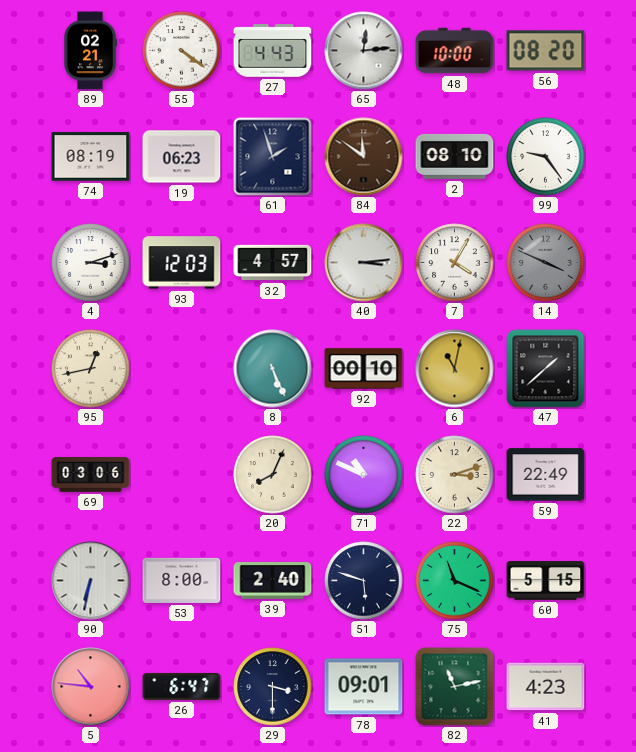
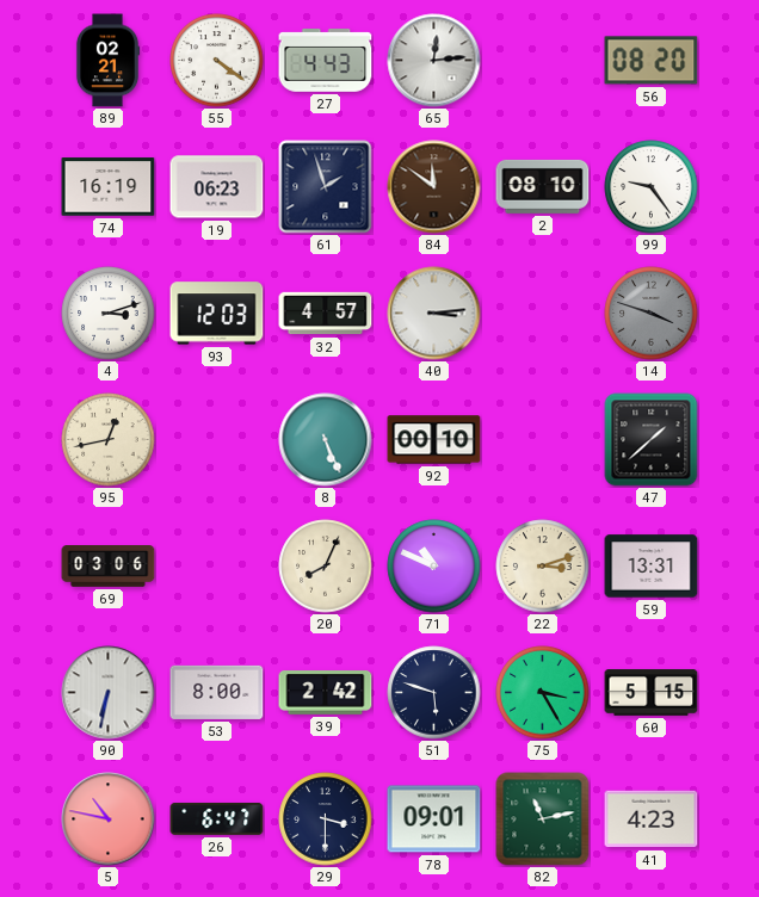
48: 10:00 -> none (455, 51)
74: 08:19 -> 16:19 (109, 187)
7: 4:05 -> none (455, 263)
14: 3:49 -> 3:48 (652, 314)
6: 11:02 -> none (455, 369)
59: 22:49 -> 13:31 (652, 567)
39: 2:40 -> 2:42 (326, 693)
75: 11:19 -> 3:25 (543, 693)
5: 10:46 -> 10:47 (109, 819)
